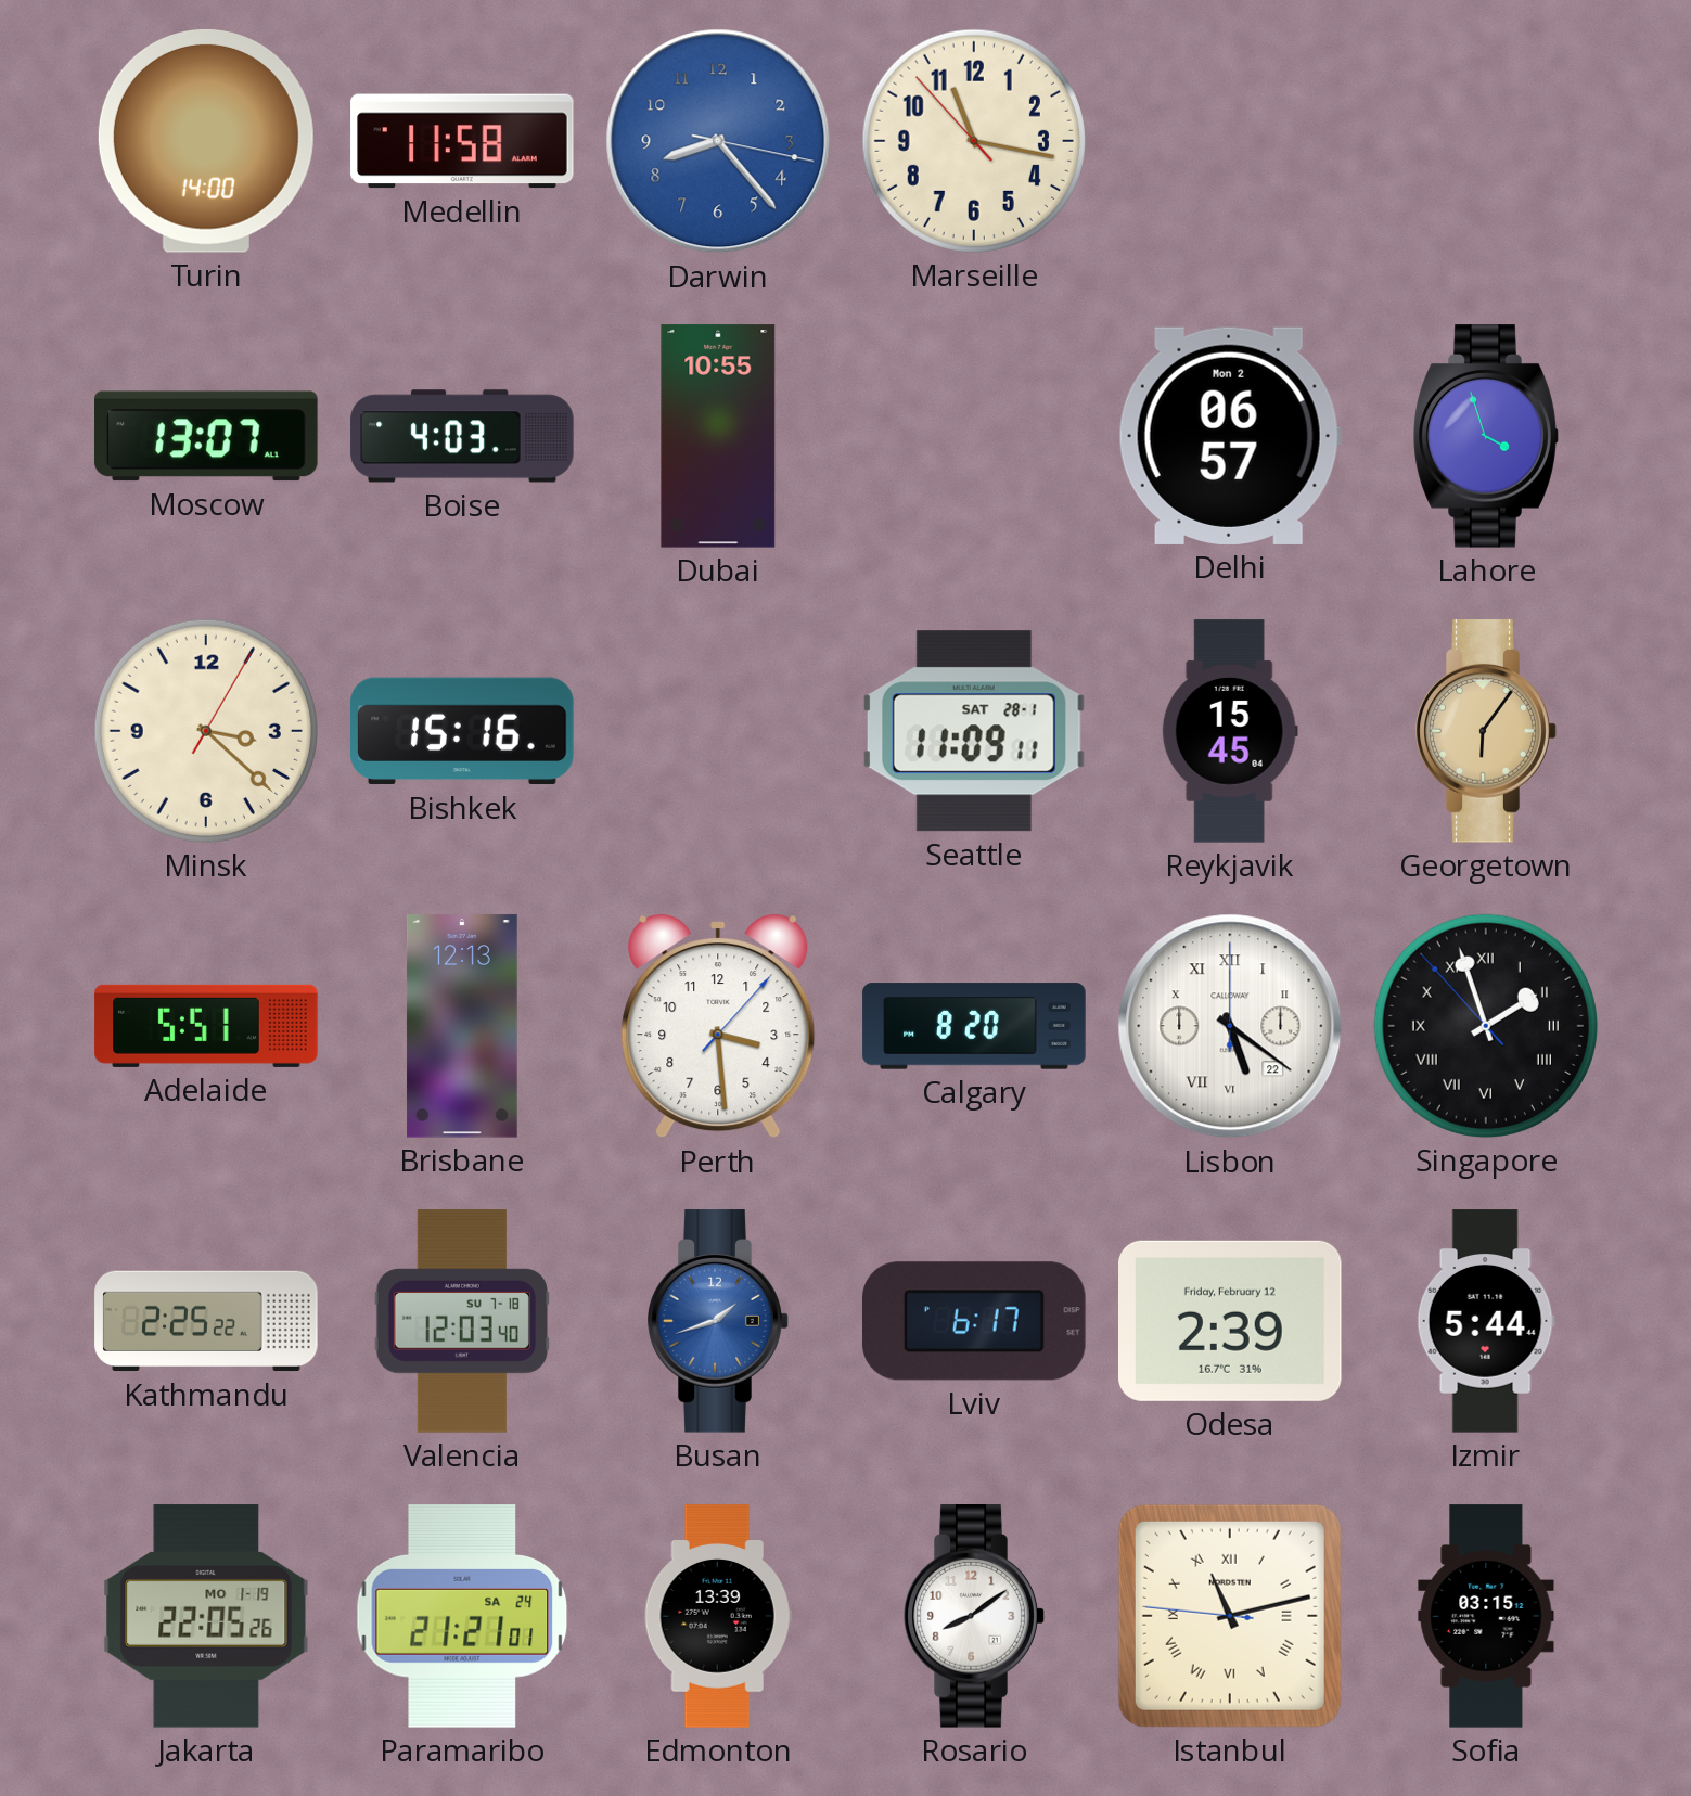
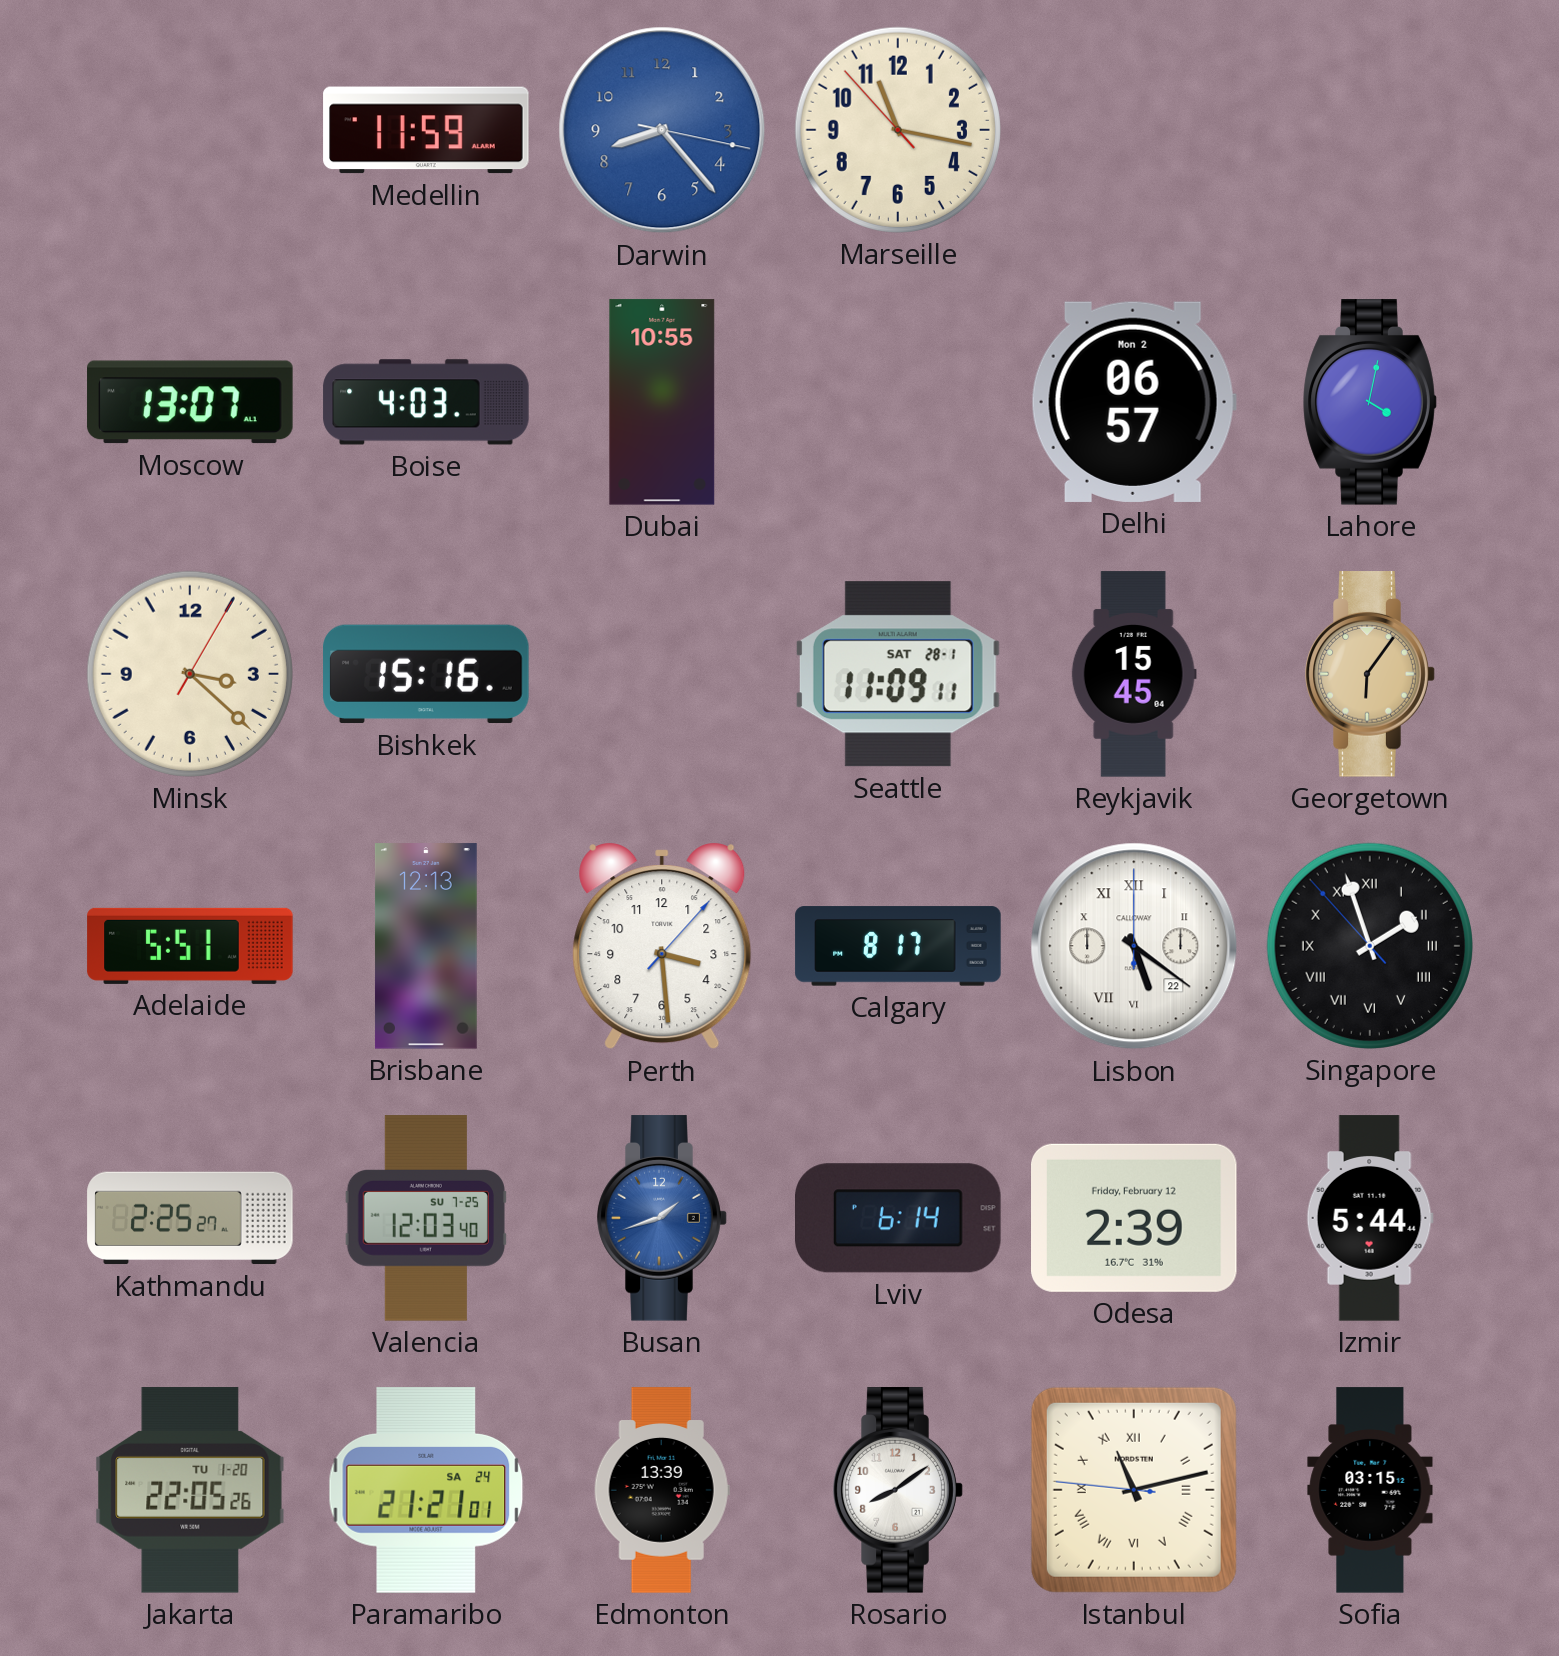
Turin: 14:00 -> none (206, 141)
Medellin: 11:58 -> 11:59 (426, 130)
Lahore: 3:57 -> 4:02 (1370, 402)
Calgary: 8:20 -> 8:17 (898, 946)
Kathmandu: 2:25:22 -> 2:25:27 (190, 1218)
Valencia date: SU 7-18 -> SU 7-25 (426, 1218)
Lviv: 6:17 -> 6:14 (899, 1218)
Jakarta date: MO 1-19 -> TU 1-20 (190, 1490)
